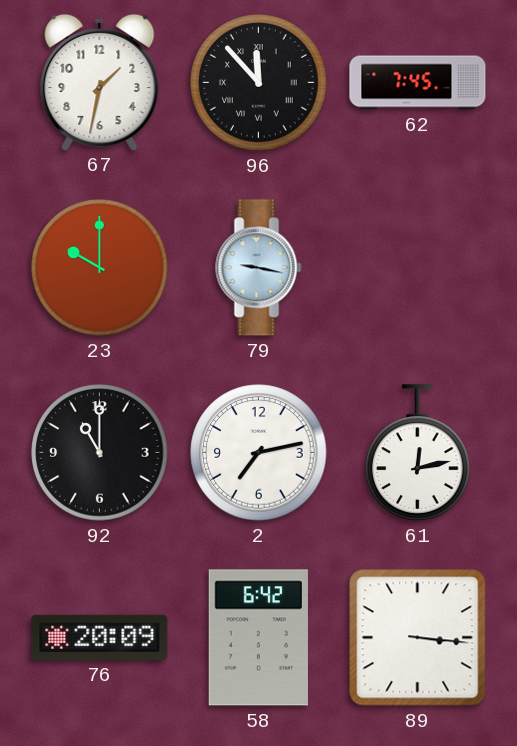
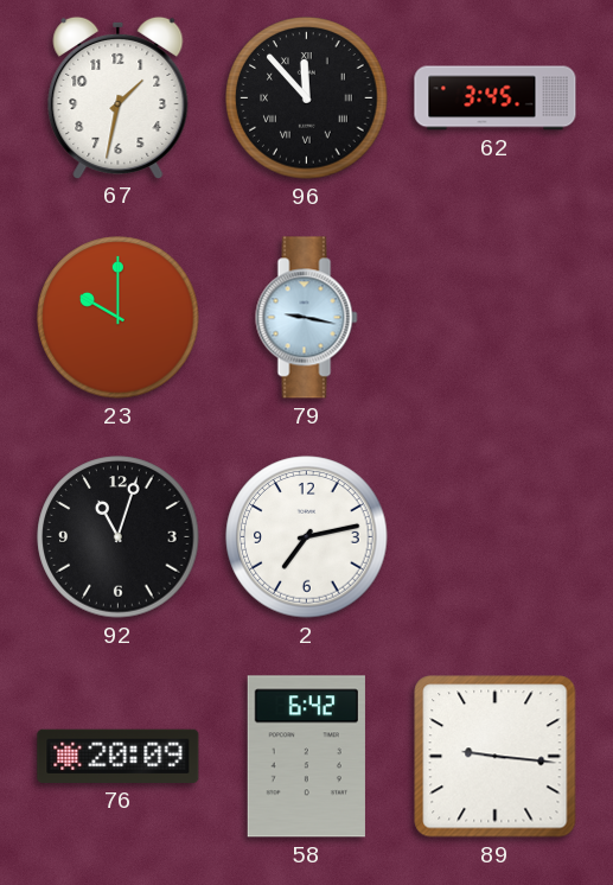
62: 7:45 -> 3:45 (496, 98)
92: 11:00 -> 11:03 (119, 537)
61: 12:13 -> none (418, 453)
89: 3:16 -> 9:16 (496, 757)
